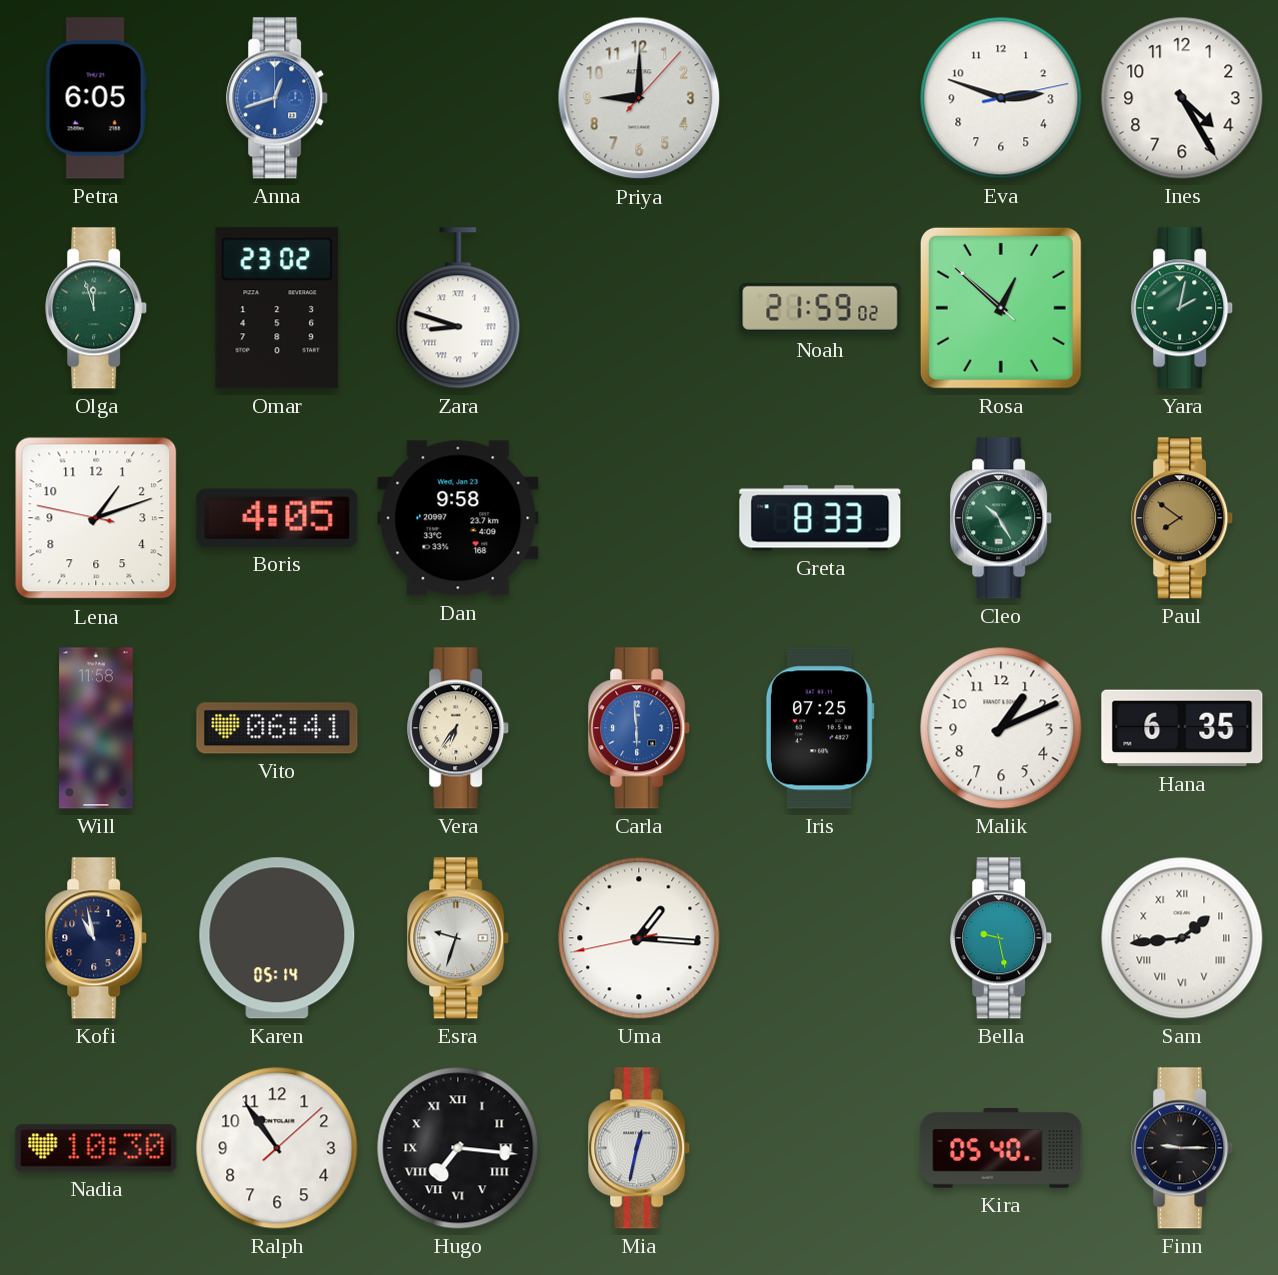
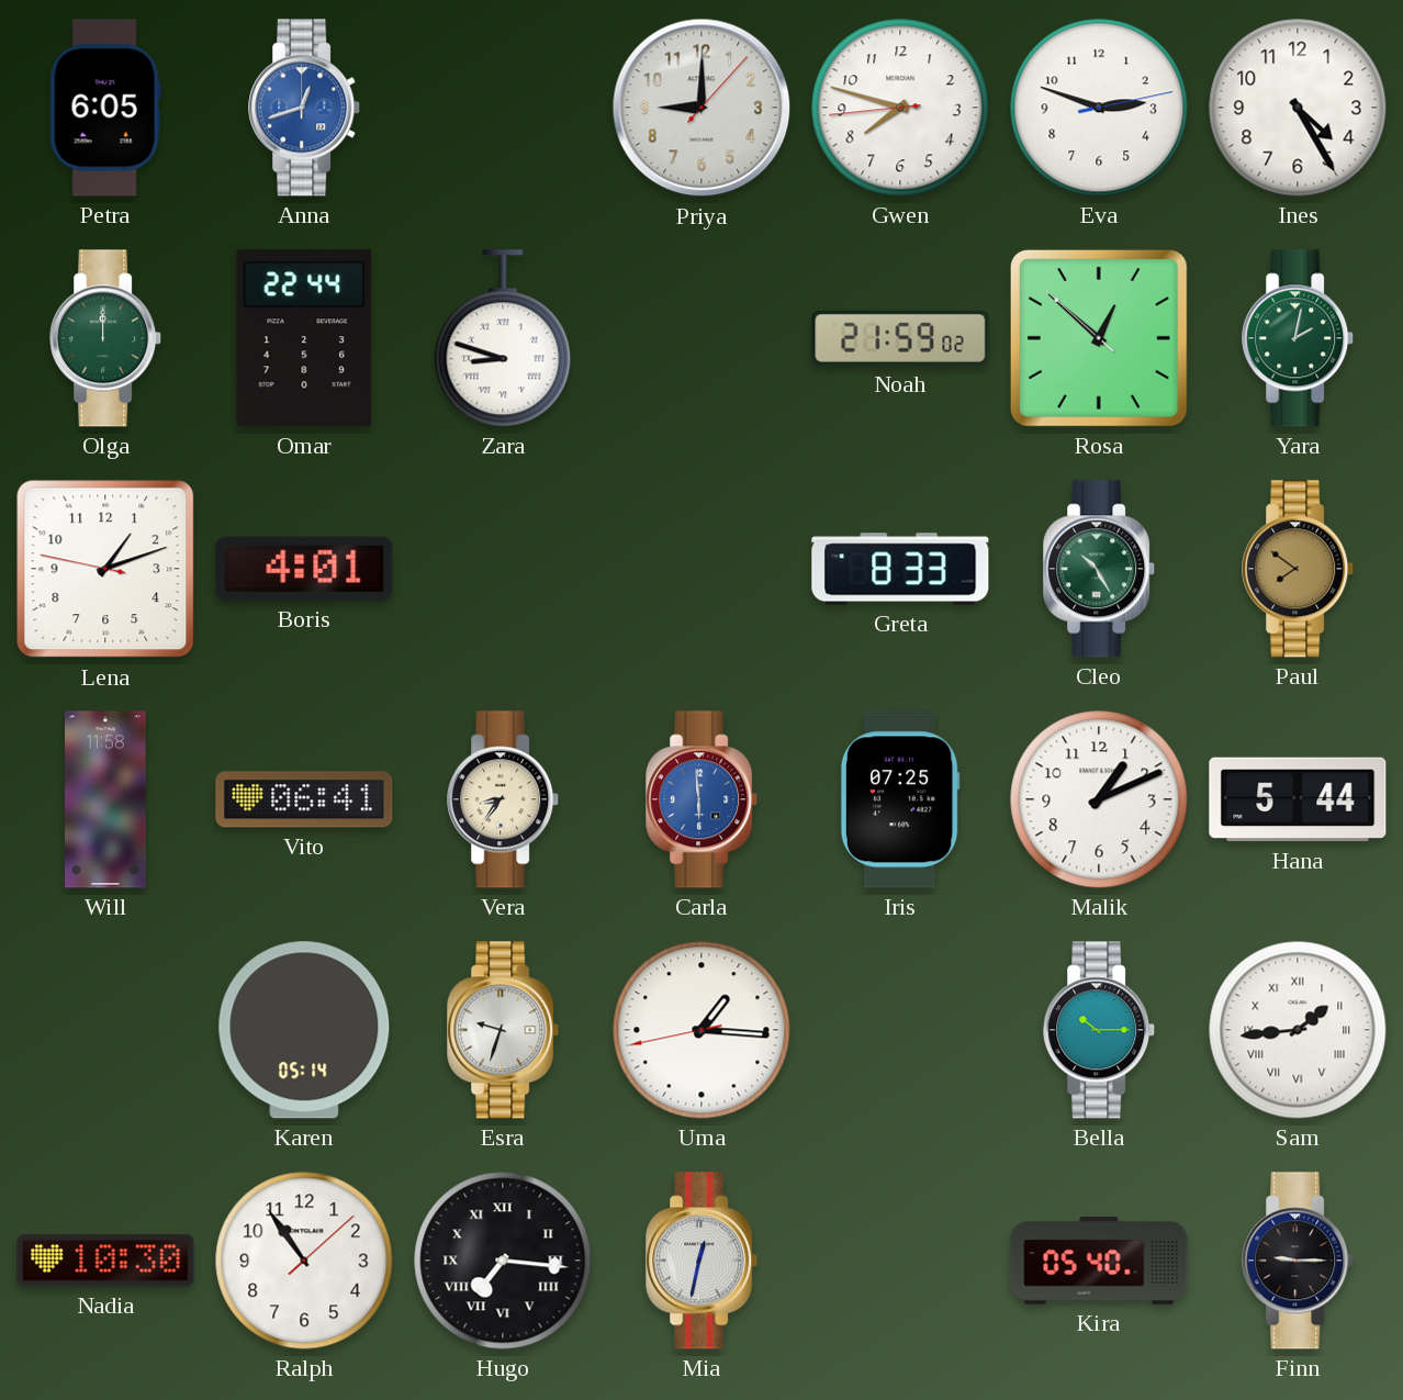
Gwen: none -> 7:47 (900, 108)
Olga: 11:57 -> 12:00 (106, 338)
Omar: 23:02 -> 22:44 (304, 338)
Boris: 4:05 -> 4:01 (304, 569)
Dan: 9:58 -> none (458, 518)
Vera: 6:36 -> 8:36 (504, 799)
Hana: 6:35 -> 5:44 (1298, 799)
Kofi: 10:58 -> none (97, 938)
Bella: 9:28 -> 10:15 (1100, 1030)
